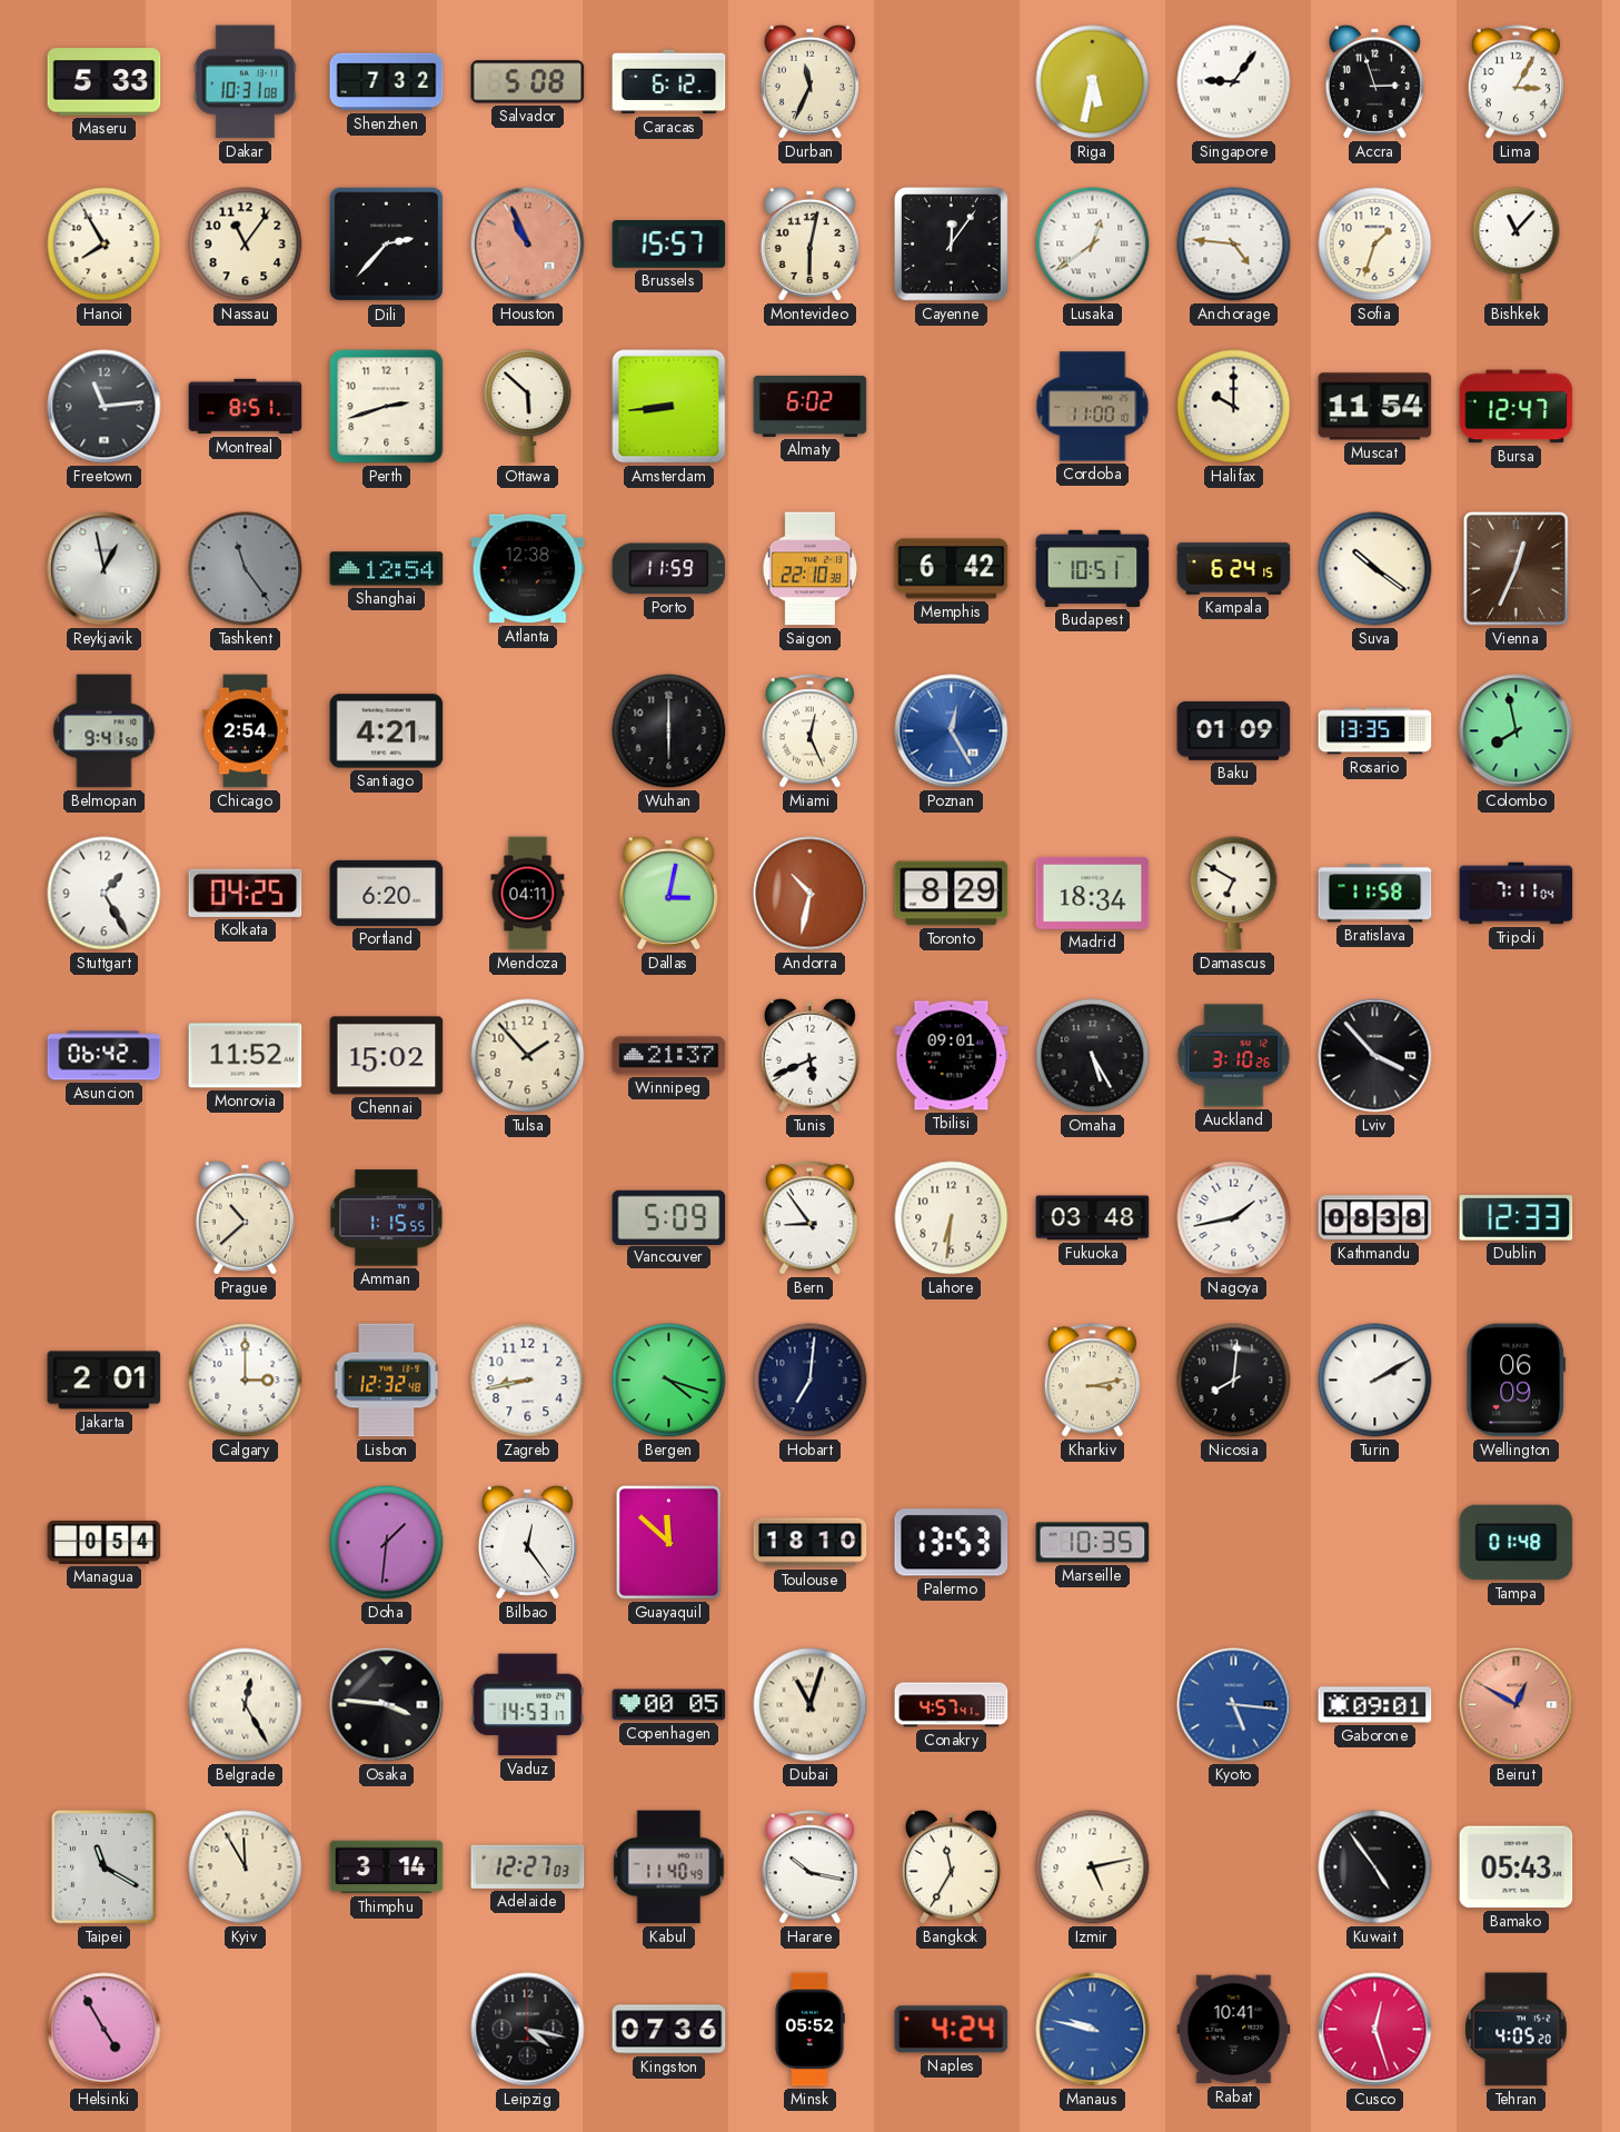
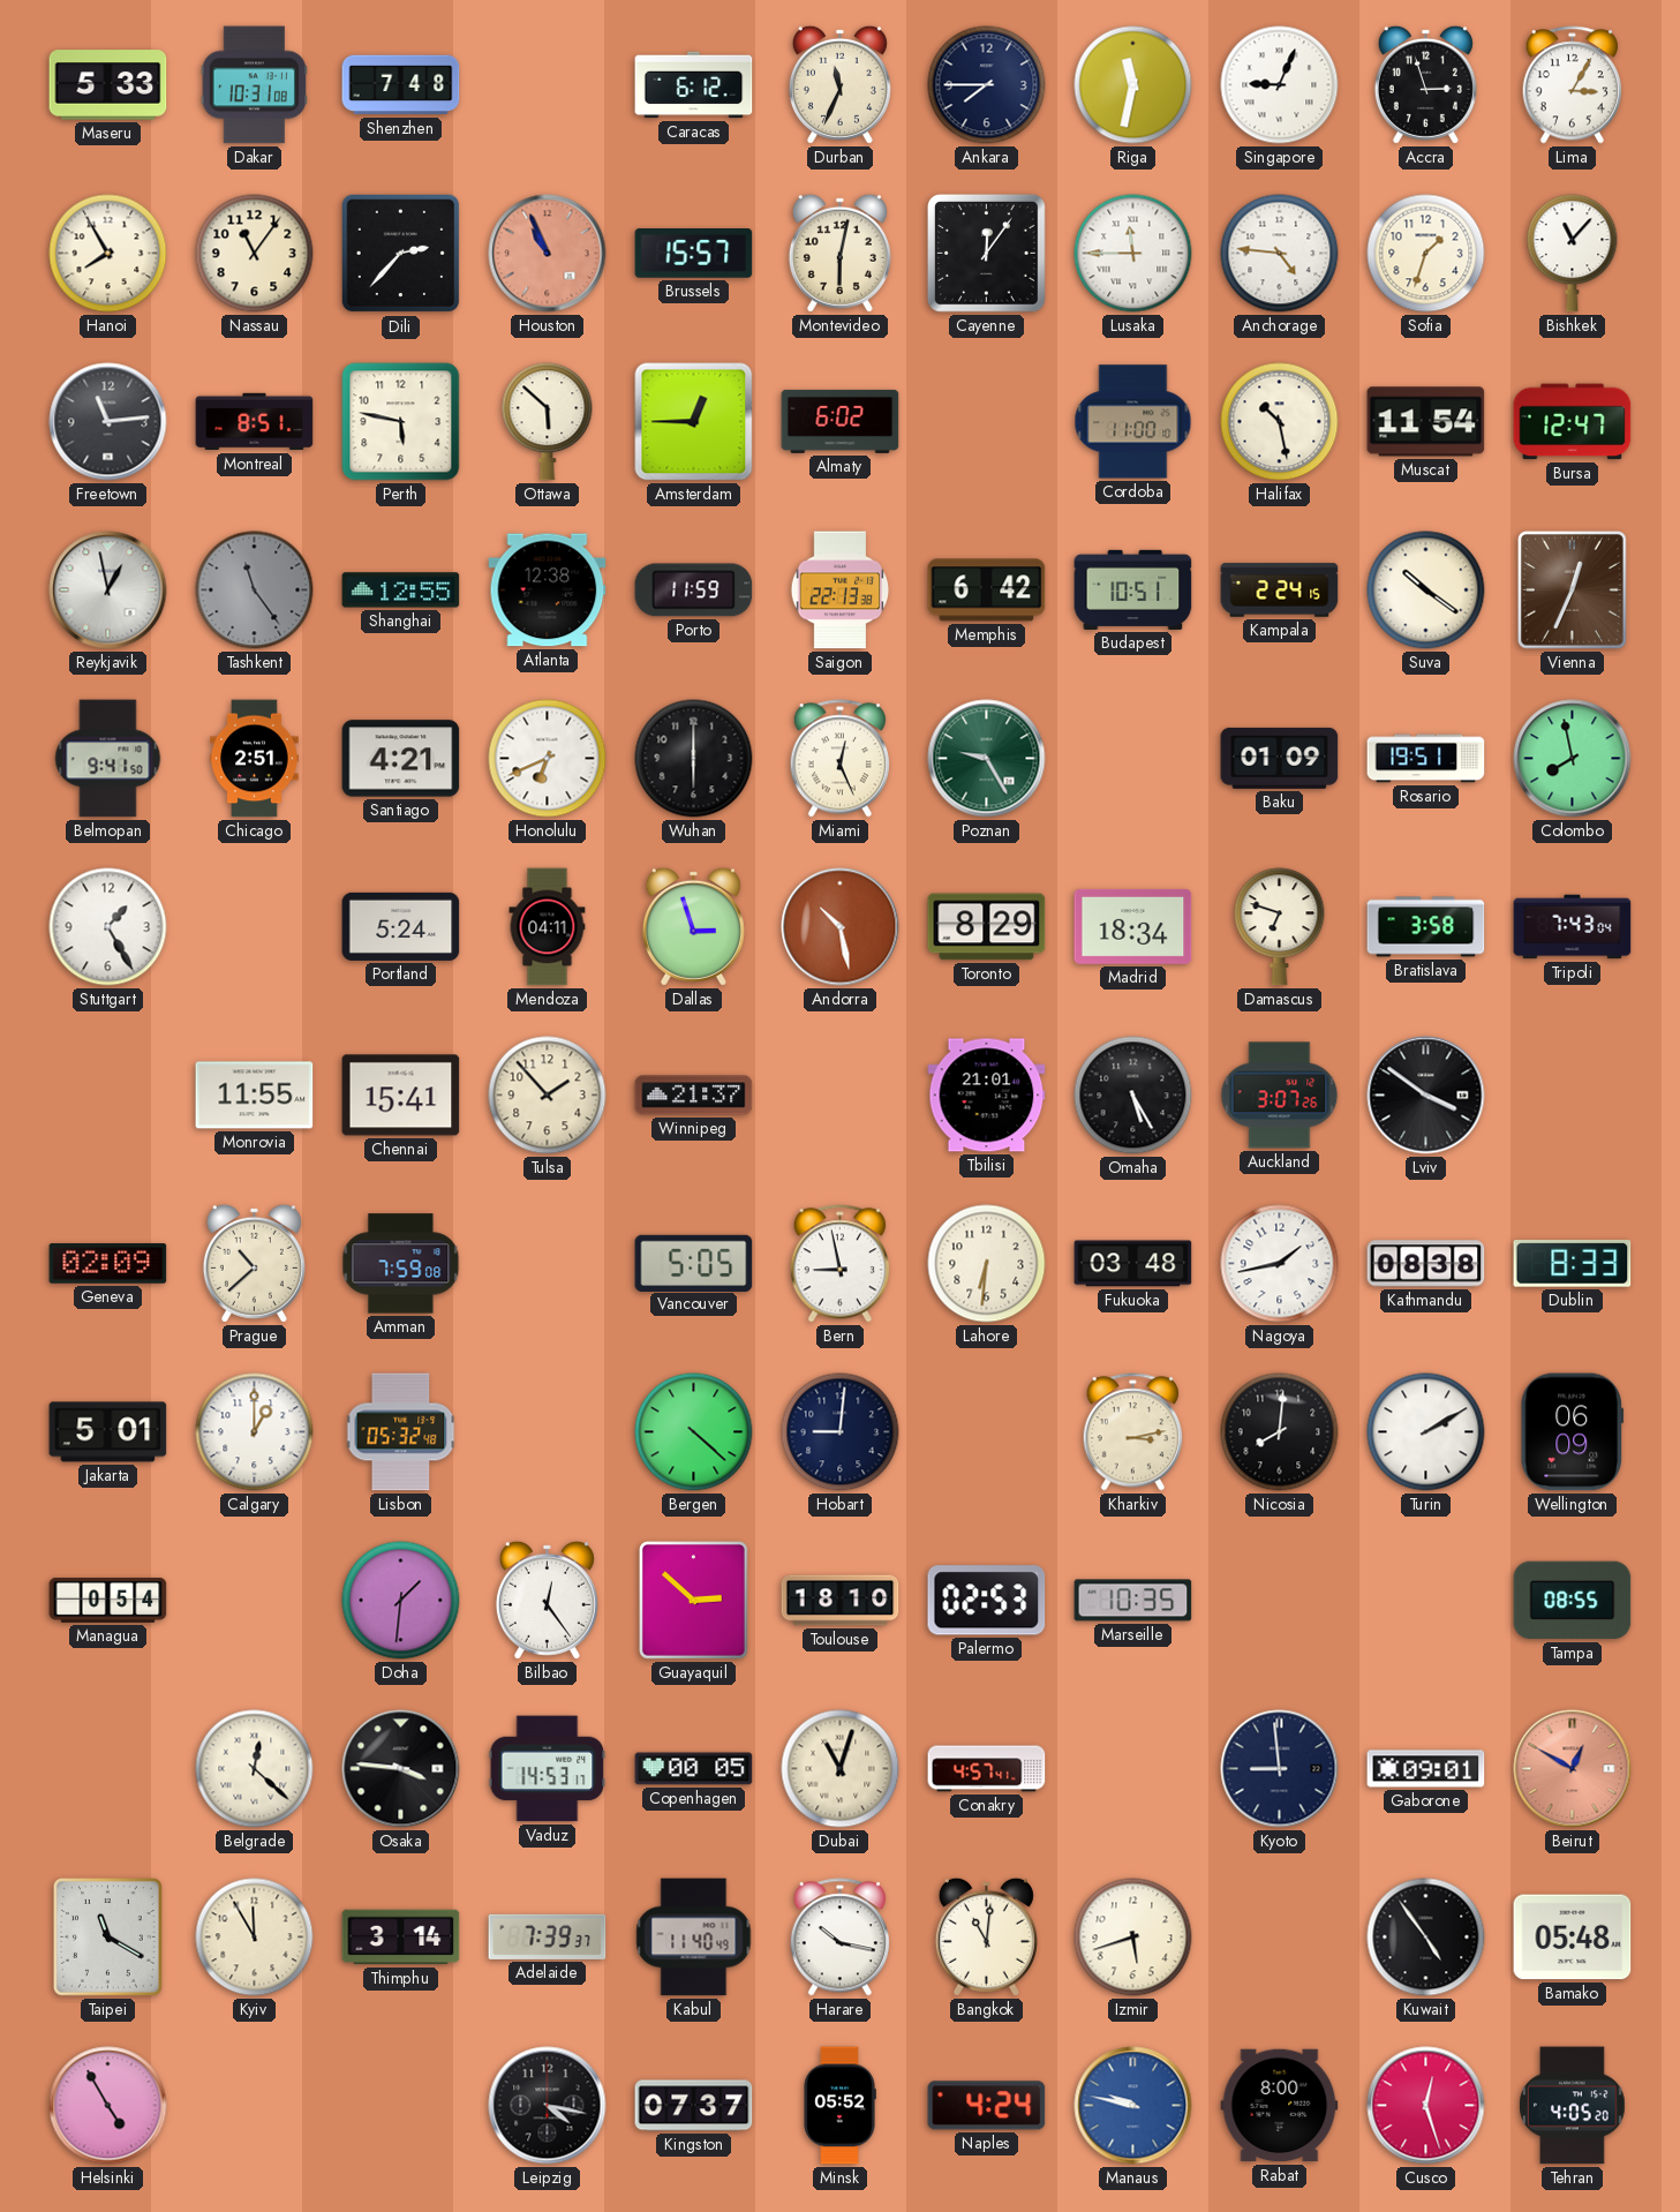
Shenzhen: 7:32 -> 7:48 (401, 85)
Salvador: 5:08 -> none (528, 82)
Ankara: none -> 7:45 (987, 85)
Riga: 5:32 -> 11:32 (1133, 85)
Singapore: 9:06 -> 9:04 (1280, 85)
Lusaka: 12:39 -> 11:45 (1133, 254)
Perth: 2:42 -> 5:47 (401, 422)
Amsterdam: 8:44 -> 12:45 (694, 422)
Halifax: 10:00 -> 10:28 (1280, 422)
Shanghai: 12:54 -> 12:55 (401, 590)
Saigon: 22:10 -> 22:13 (841, 590)
Kampala: 6:24 -> 2:24 (1280, 590)
Chicago: 2:54 -> 2:51 (255, 759)
Honolulu: none -> 6:41 (548, 759)
Poznan: 12:25 -> 9:25 (987, 759)
Poznan dial: blue -> green (987, 759)
Rosario: 13:35 -> 19:51 (1426, 759)
Kolkata: 04:25 -> none (246, 893)
Portland: 6:20 -> 5:24 (401, 926)
Dallas: 3:02 -> 2:57 (693, 926)
Andorra: 10:32 -> 10:28 (841, 927)
Damascus: 6:50 -> 6:48 (1280, 927)
Bratislava: 11:58 -> 3:58 (1426, 927)
Tripoli: 7:11 -> 7:43 (1573, 927)
Asuncion: 06:42 -> none (105, 1056)
Monrovia: 11:52 -> 11:55 (255, 1096)
Chennai: 15:02 -> 15:41 (401, 1096)
Tunis: 5:41 -> none (809, 1055)
Tbilisi: 09:01 -> 21:01 (987, 1096)
Auckland: 3:10 -> 3:07 (1280, 1096)
Lviv: 3:53 -> 3:51 (1426, 1096)
Geneva: none -> 02:09 (108, 1264)
Amman: 1:15 -> 7:59 (401, 1264)
Vancouver: 5:09 -> 5:05 (694, 1263)
Bern: 8:54 -> 8:58 (839, 1264)
Dublin: 12:33 -> 8:33 (1573, 1264)
Jakarta: 2:01 -> 5:01 (108, 1432)
Calgary: 3:00 -> 1:00 (255, 1432)
Lisbon: 12:32 -> 05:32 (401, 1432)
Zagreb: 8:43 -> none (528, 1381)
Bergen: 4:18 -> 4:22 (694, 1432)
Hobart: 7:01 -> 9:01 (841, 1432)
Guayaquil: 11:52 -> 2:52 (694, 1601)
Palermo: 13:53 -> 02:53 (987, 1601)
Tampa: 01:48 -> 08:55 (1573, 1601)
Belgrade: 12:25 -> 12:22 (255, 1769)
Kyoto: 5:16 -> 8:59 (1280, 1769)
Kyoto dial: blue -> navy (1280, 1769)
Adelaide: 12:27 -> 7:39 (548, 1936)
Bangkok: 11:35 -> 11:01 (986, 1936)
Izmir: 5:13 -> 5:42 (1133, 1938)
Bamako: 05:43 -> 05:48 (1573, 1938)
Kingston: 07:36 -> 07:37 (694, 2106)
Rabat: 10:41 -> 8:00 (1280, 2106)
